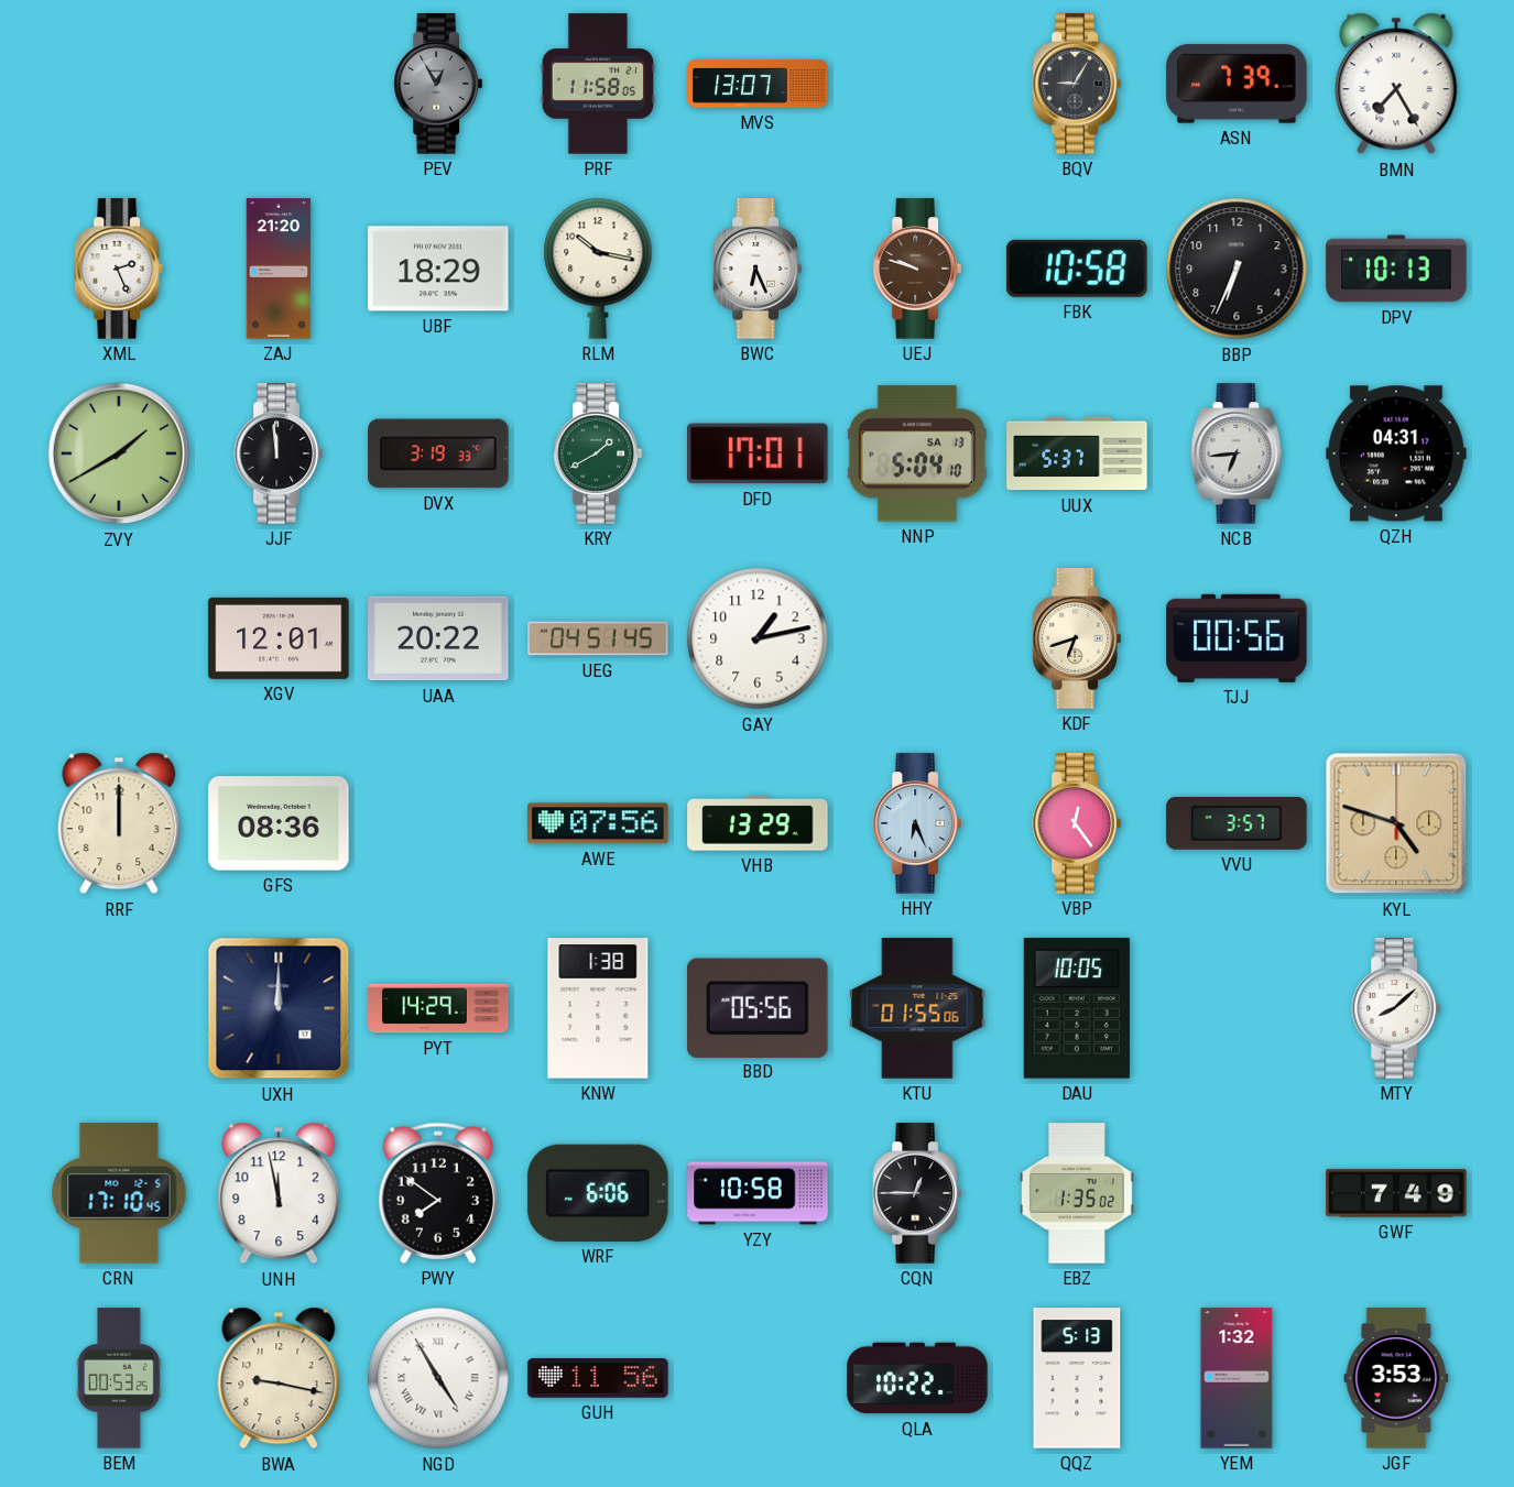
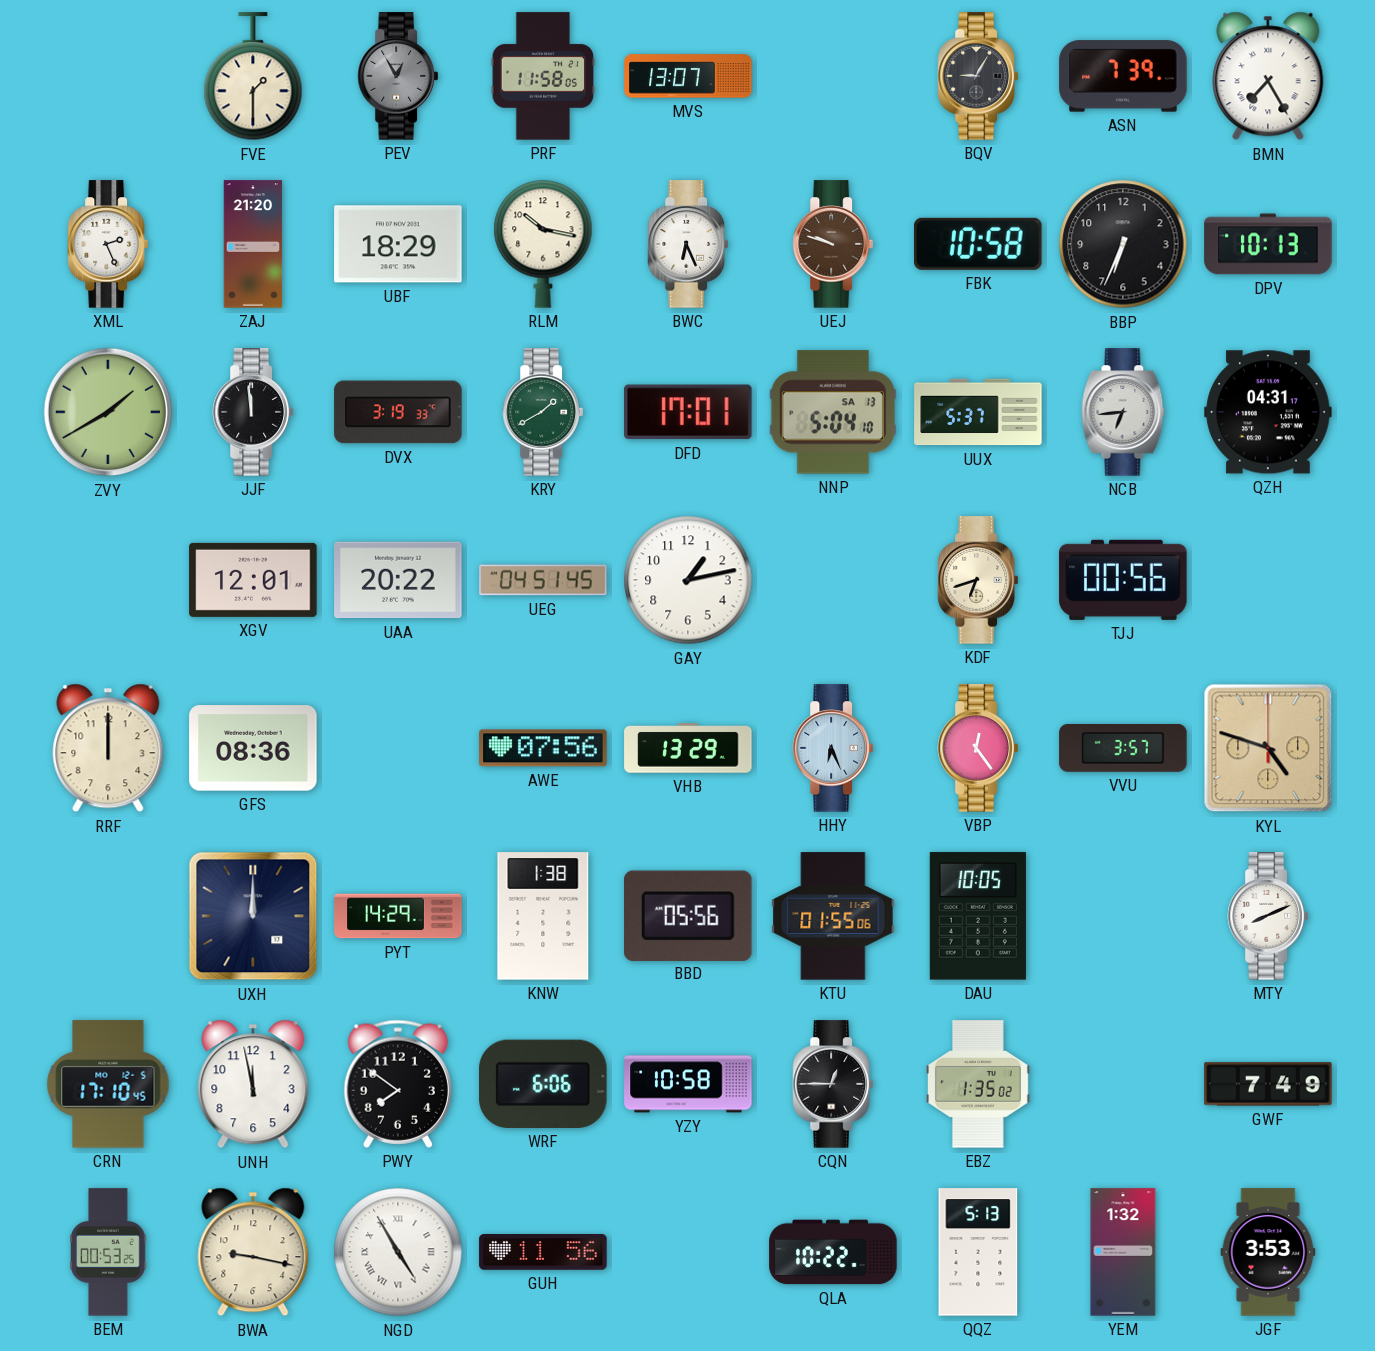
FVE: none -> 1:30 (253, 77)
MTY: 8:08 -> 8:11 (1268, 916)
